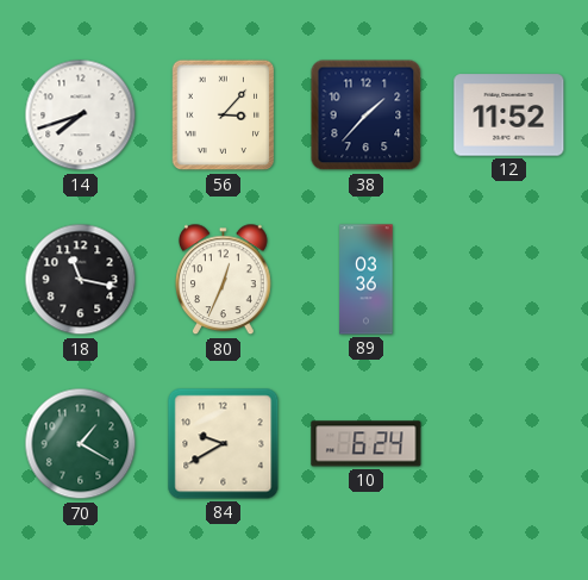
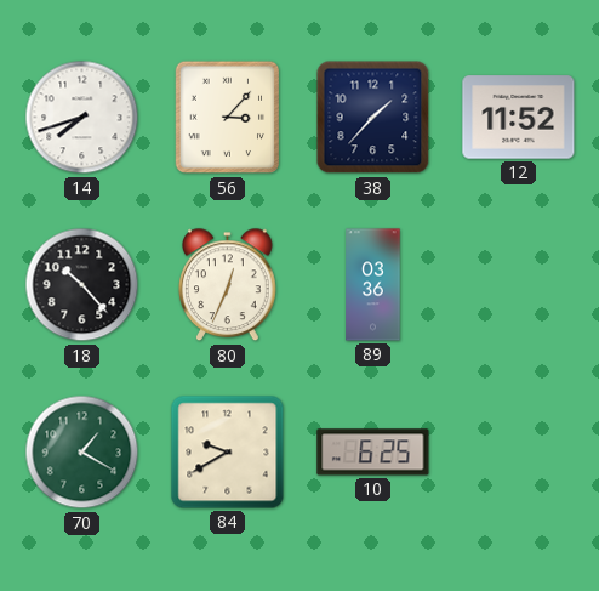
18: 11:17 -> 10:23 (82, 285)
10: 6:24 -> 6:25 (373, 453)
